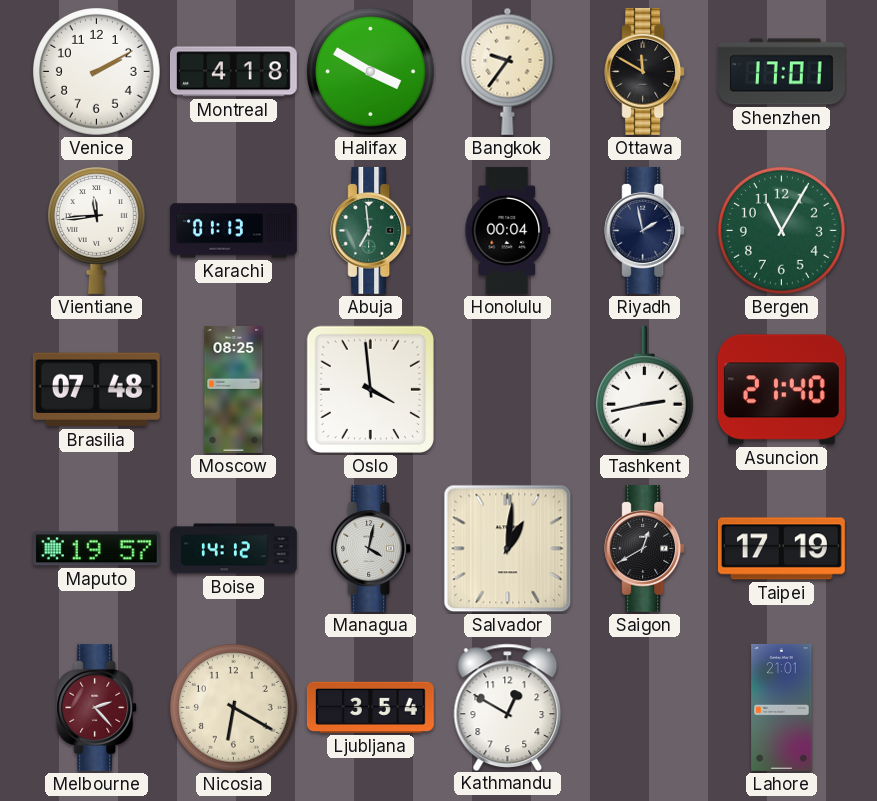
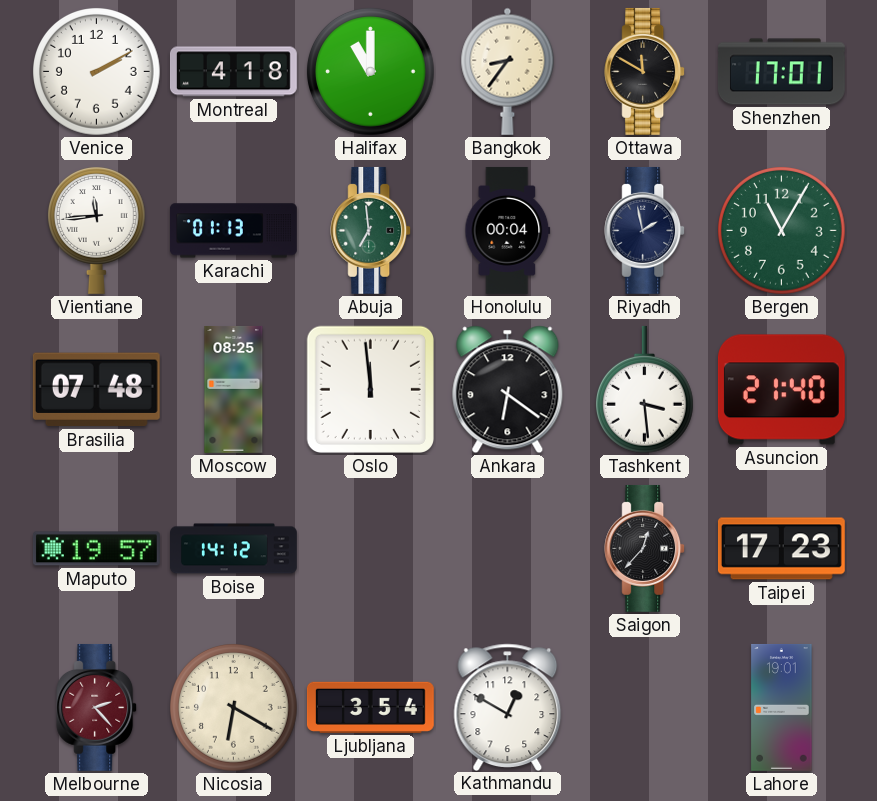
Halifax: 3:50 -> 11:00 (371, 72)
Bangkok: 9:36 -> 8:36 (508, 71)
Oslo: 3:59 -> 11:59 (370, 389)
Ankara: none -> 6:21 (508, 390)
Tashkent: 2:43 -> 3:29 (644, 390)
Managua: 4:02 -> none (371, 548)
Salvador: 1:01 -> none (508, 549)
Saigon: 12:40 -> 12:37 (645, 548)
Taipei: 17:19 -> 17:23 (781, 549)
Lahore: 21:01 -> 19:01 (782, 707)
